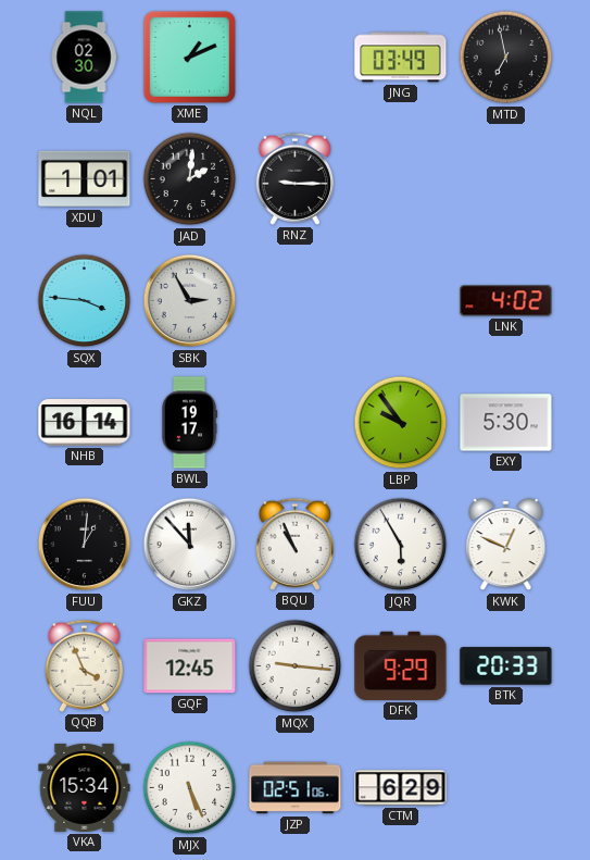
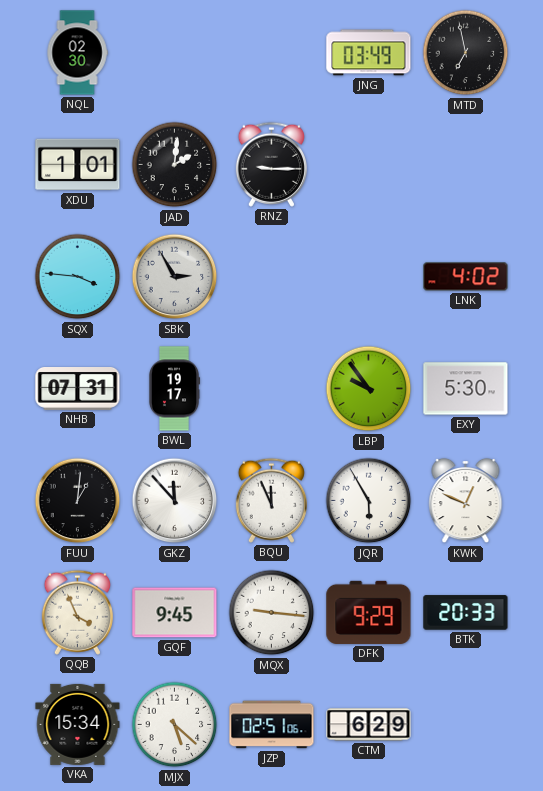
XME: 1:11 -> none (189, 57)
NHB: 16:14 -> 07:31 (78, 389)
BQU: 10:56 -> 11:56 (271, 500)
GQF: 12:45 -> 9:45 (175, 613)
MJX: 5:26 -> 5:22 (175, 725)
